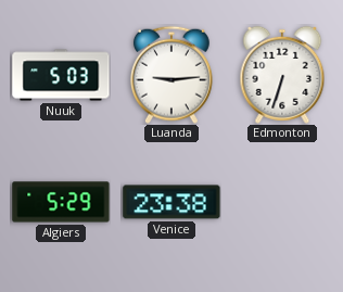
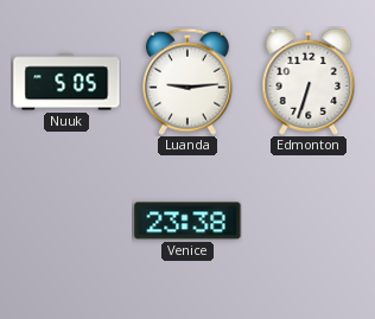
Nuuk: 5:03 -> 5:05 (66, 82)
Algiers: 5:29 -> none (61, 202)
